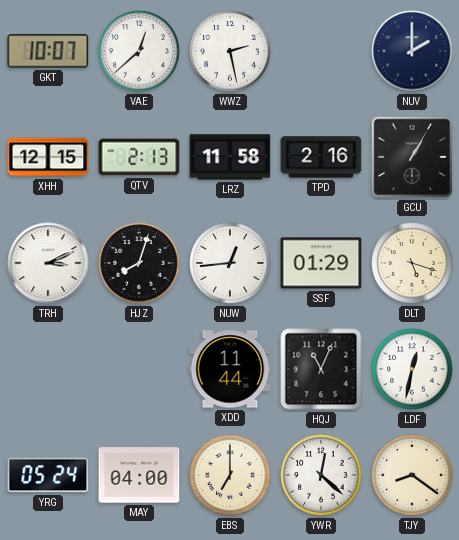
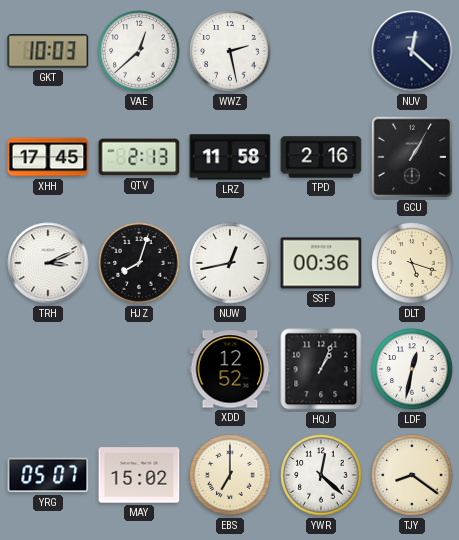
GKT: 10:07 -> 10:03 (48, 51)
NUV: 2:00 -> 12:22 (412, 51)
XHH: 12:15 -> 17:45 (48, 157)
NUW: 12:44 -> 12:43 (230, 263)
SSF: 01:29 -> 00:36 (321, 263)
XDD: 11:44 -> 12:52 (230, 369)
HQJ: 11:04 -> 1:04 (321, 369)
YRG: 05:24 -> 05:07 (48, 475)
MAY: 04:00 -> 15:02 (139, 475)
